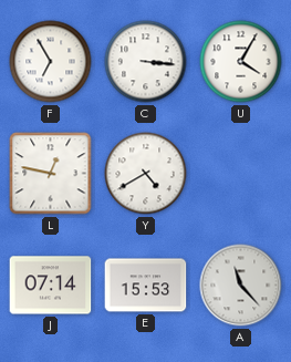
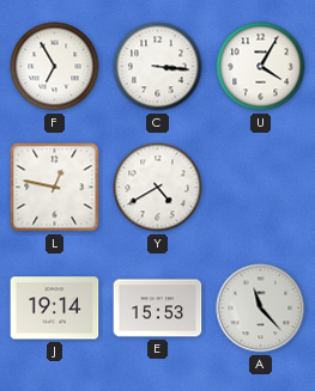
J: 07:14 -> 19:14 (55, 308)
